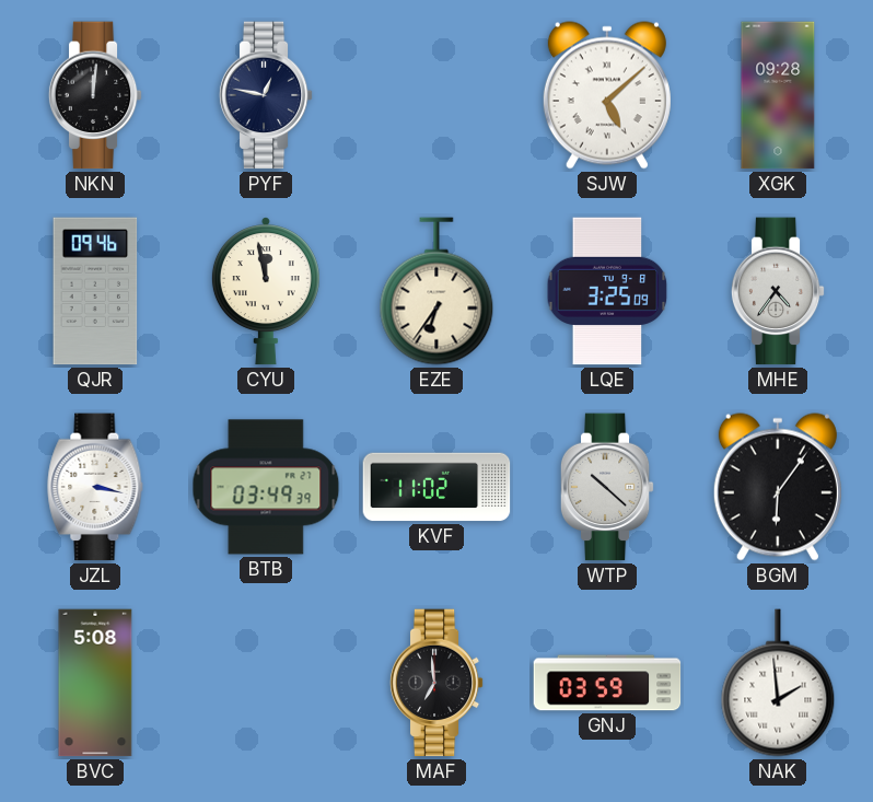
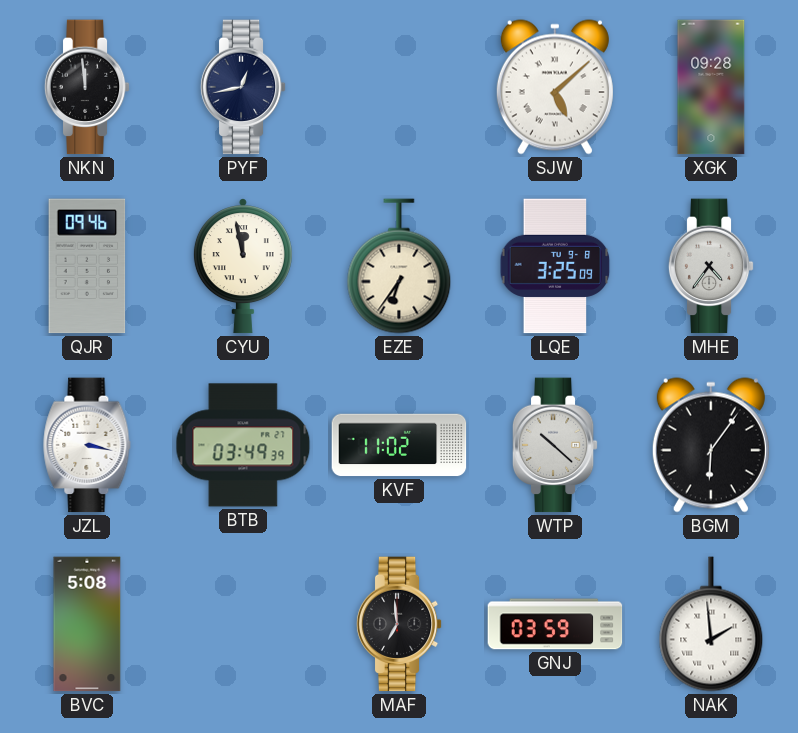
NKN: 12:01 -> 11:59 (87, 87)
PYF: 12:47 -> 12:43 (243, 87)
